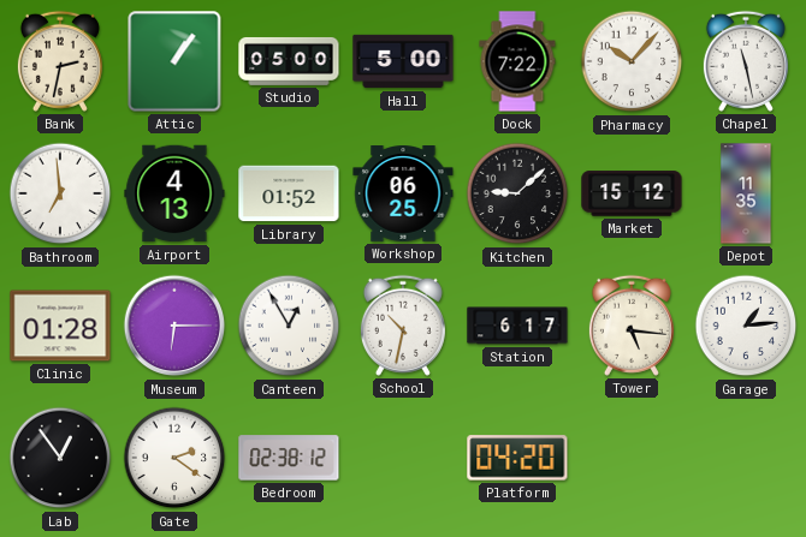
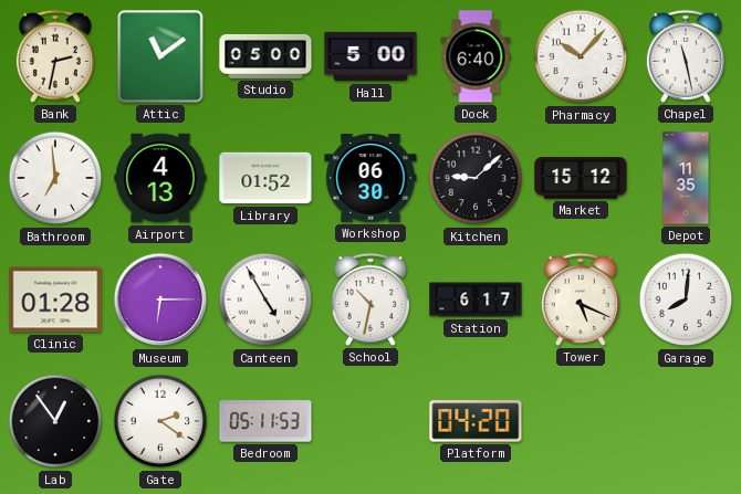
Attic: 1:06 -> 11:09 (160, 56)
Dock: 7:22 -> 6:40 (476, 56)
Workshop: 06:25 -> 06:30 (370, 179)
Canteen: 12:55 -> 4:55 (265, 299)
Tower: 5:16 -> 5:19 (581, 299)
Garage: 1:14 -> 8:01 (686, 299)
Bedroom: 02:38 -> 05:11 (265, 421)
